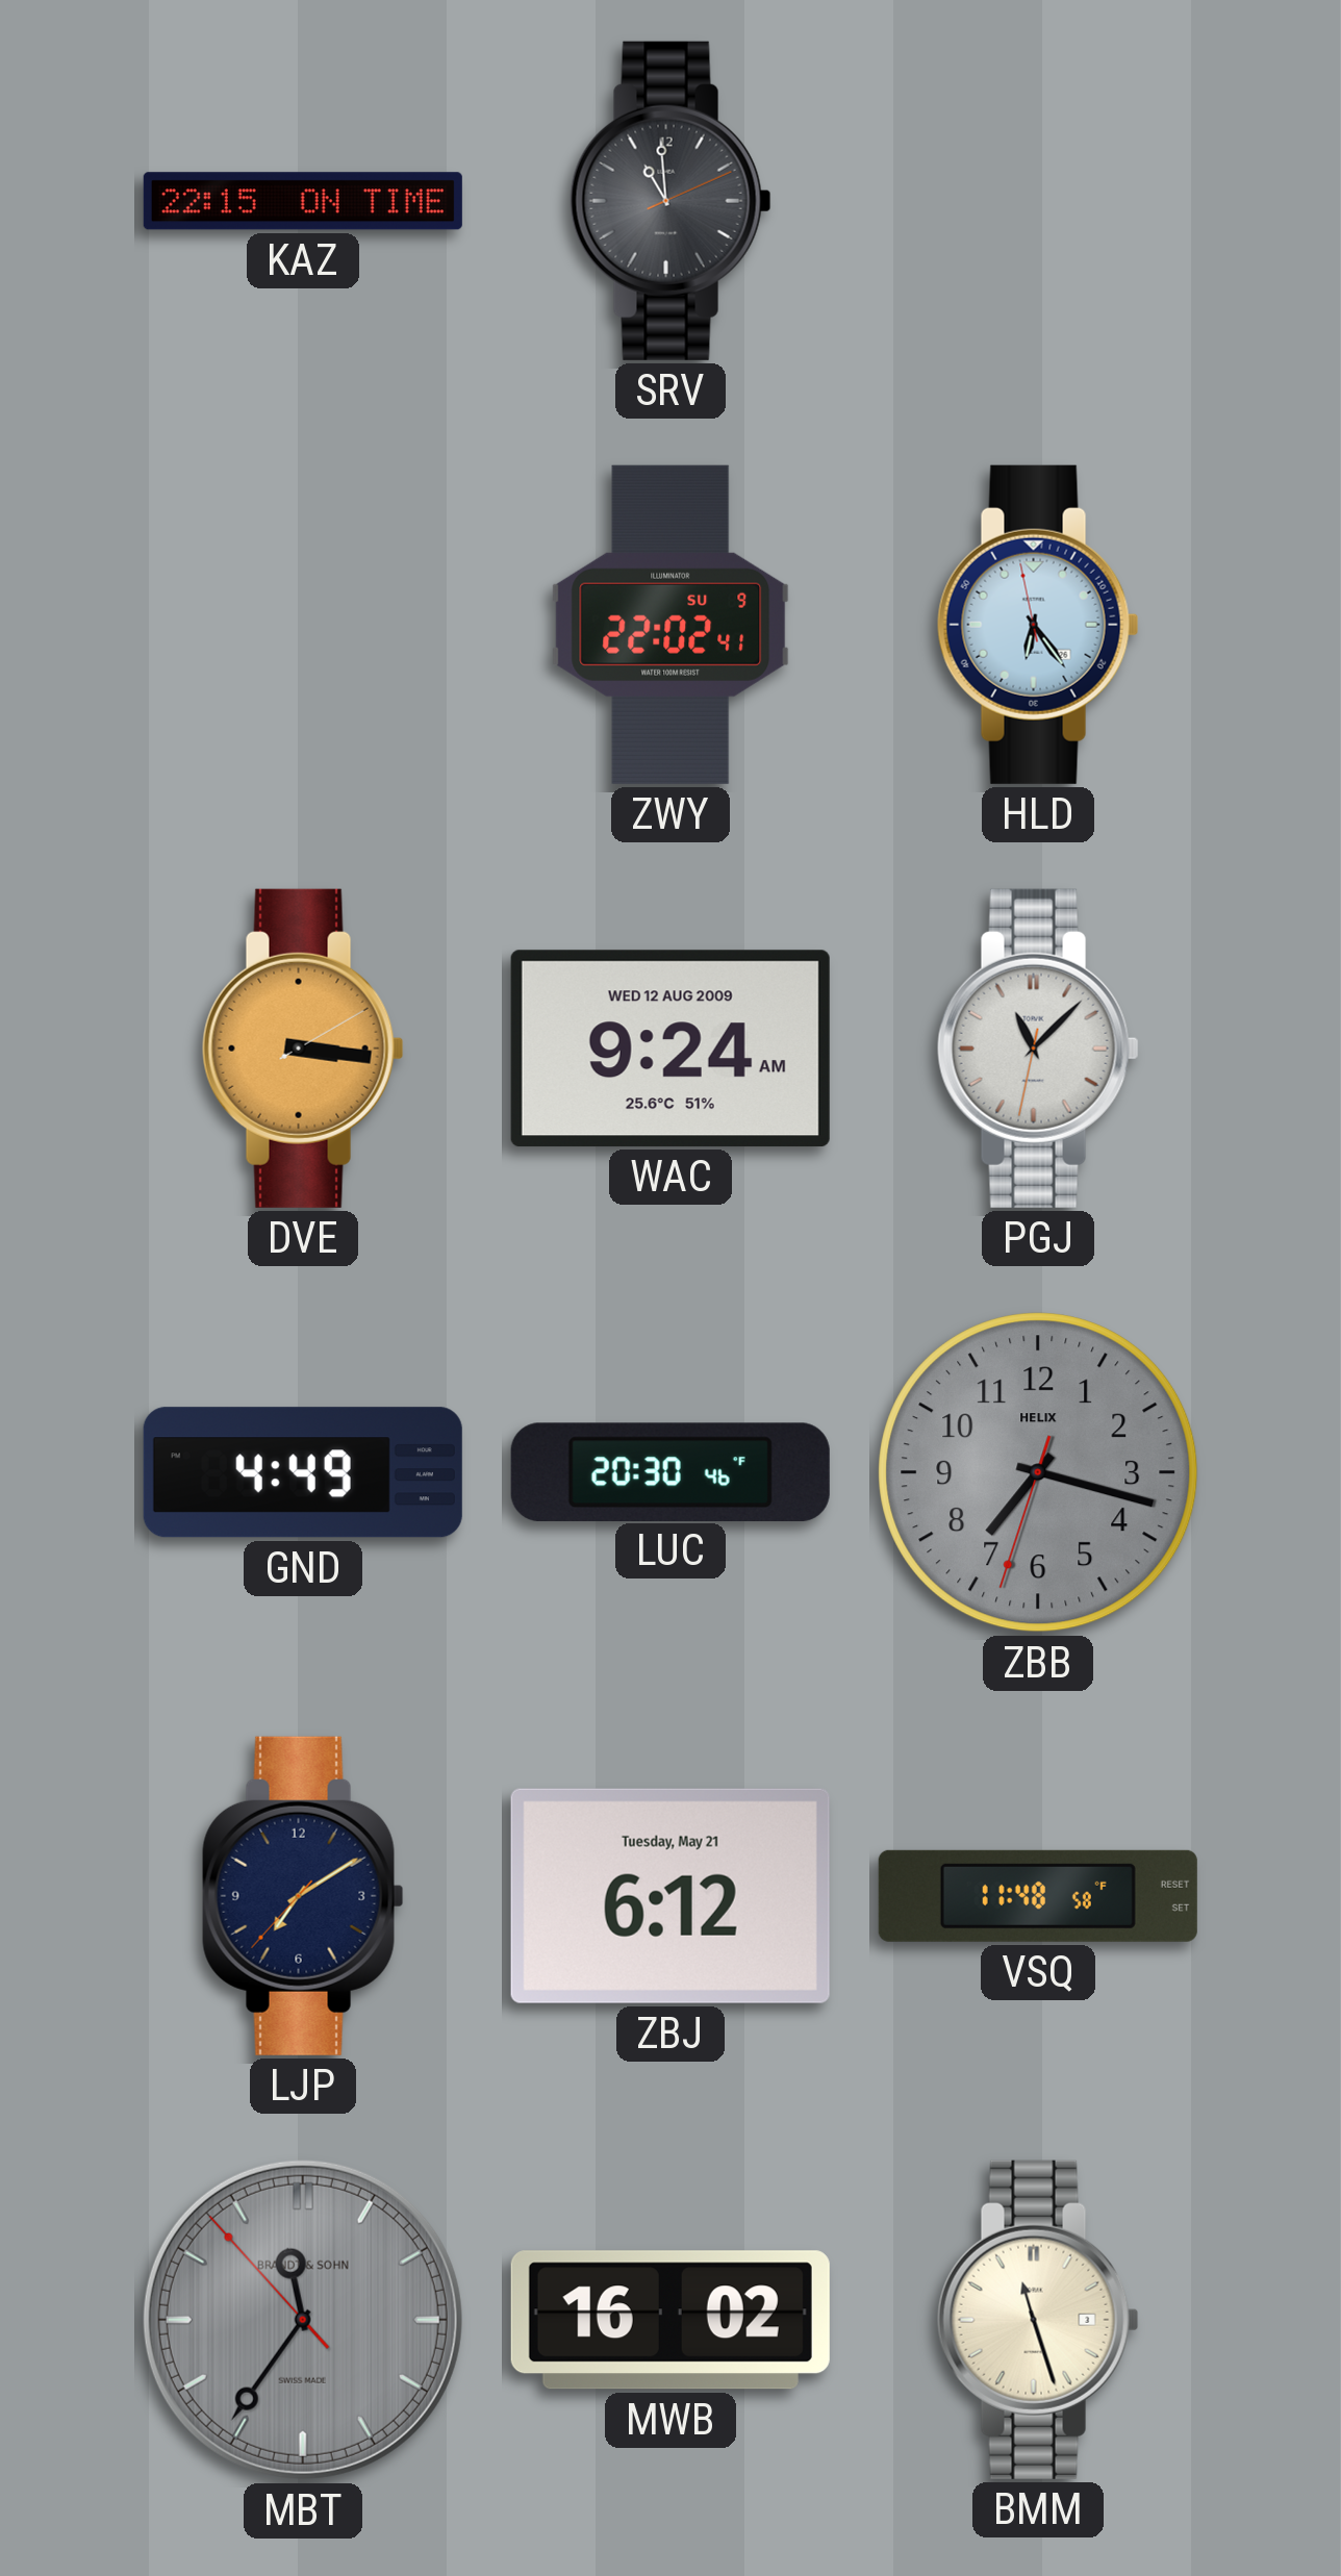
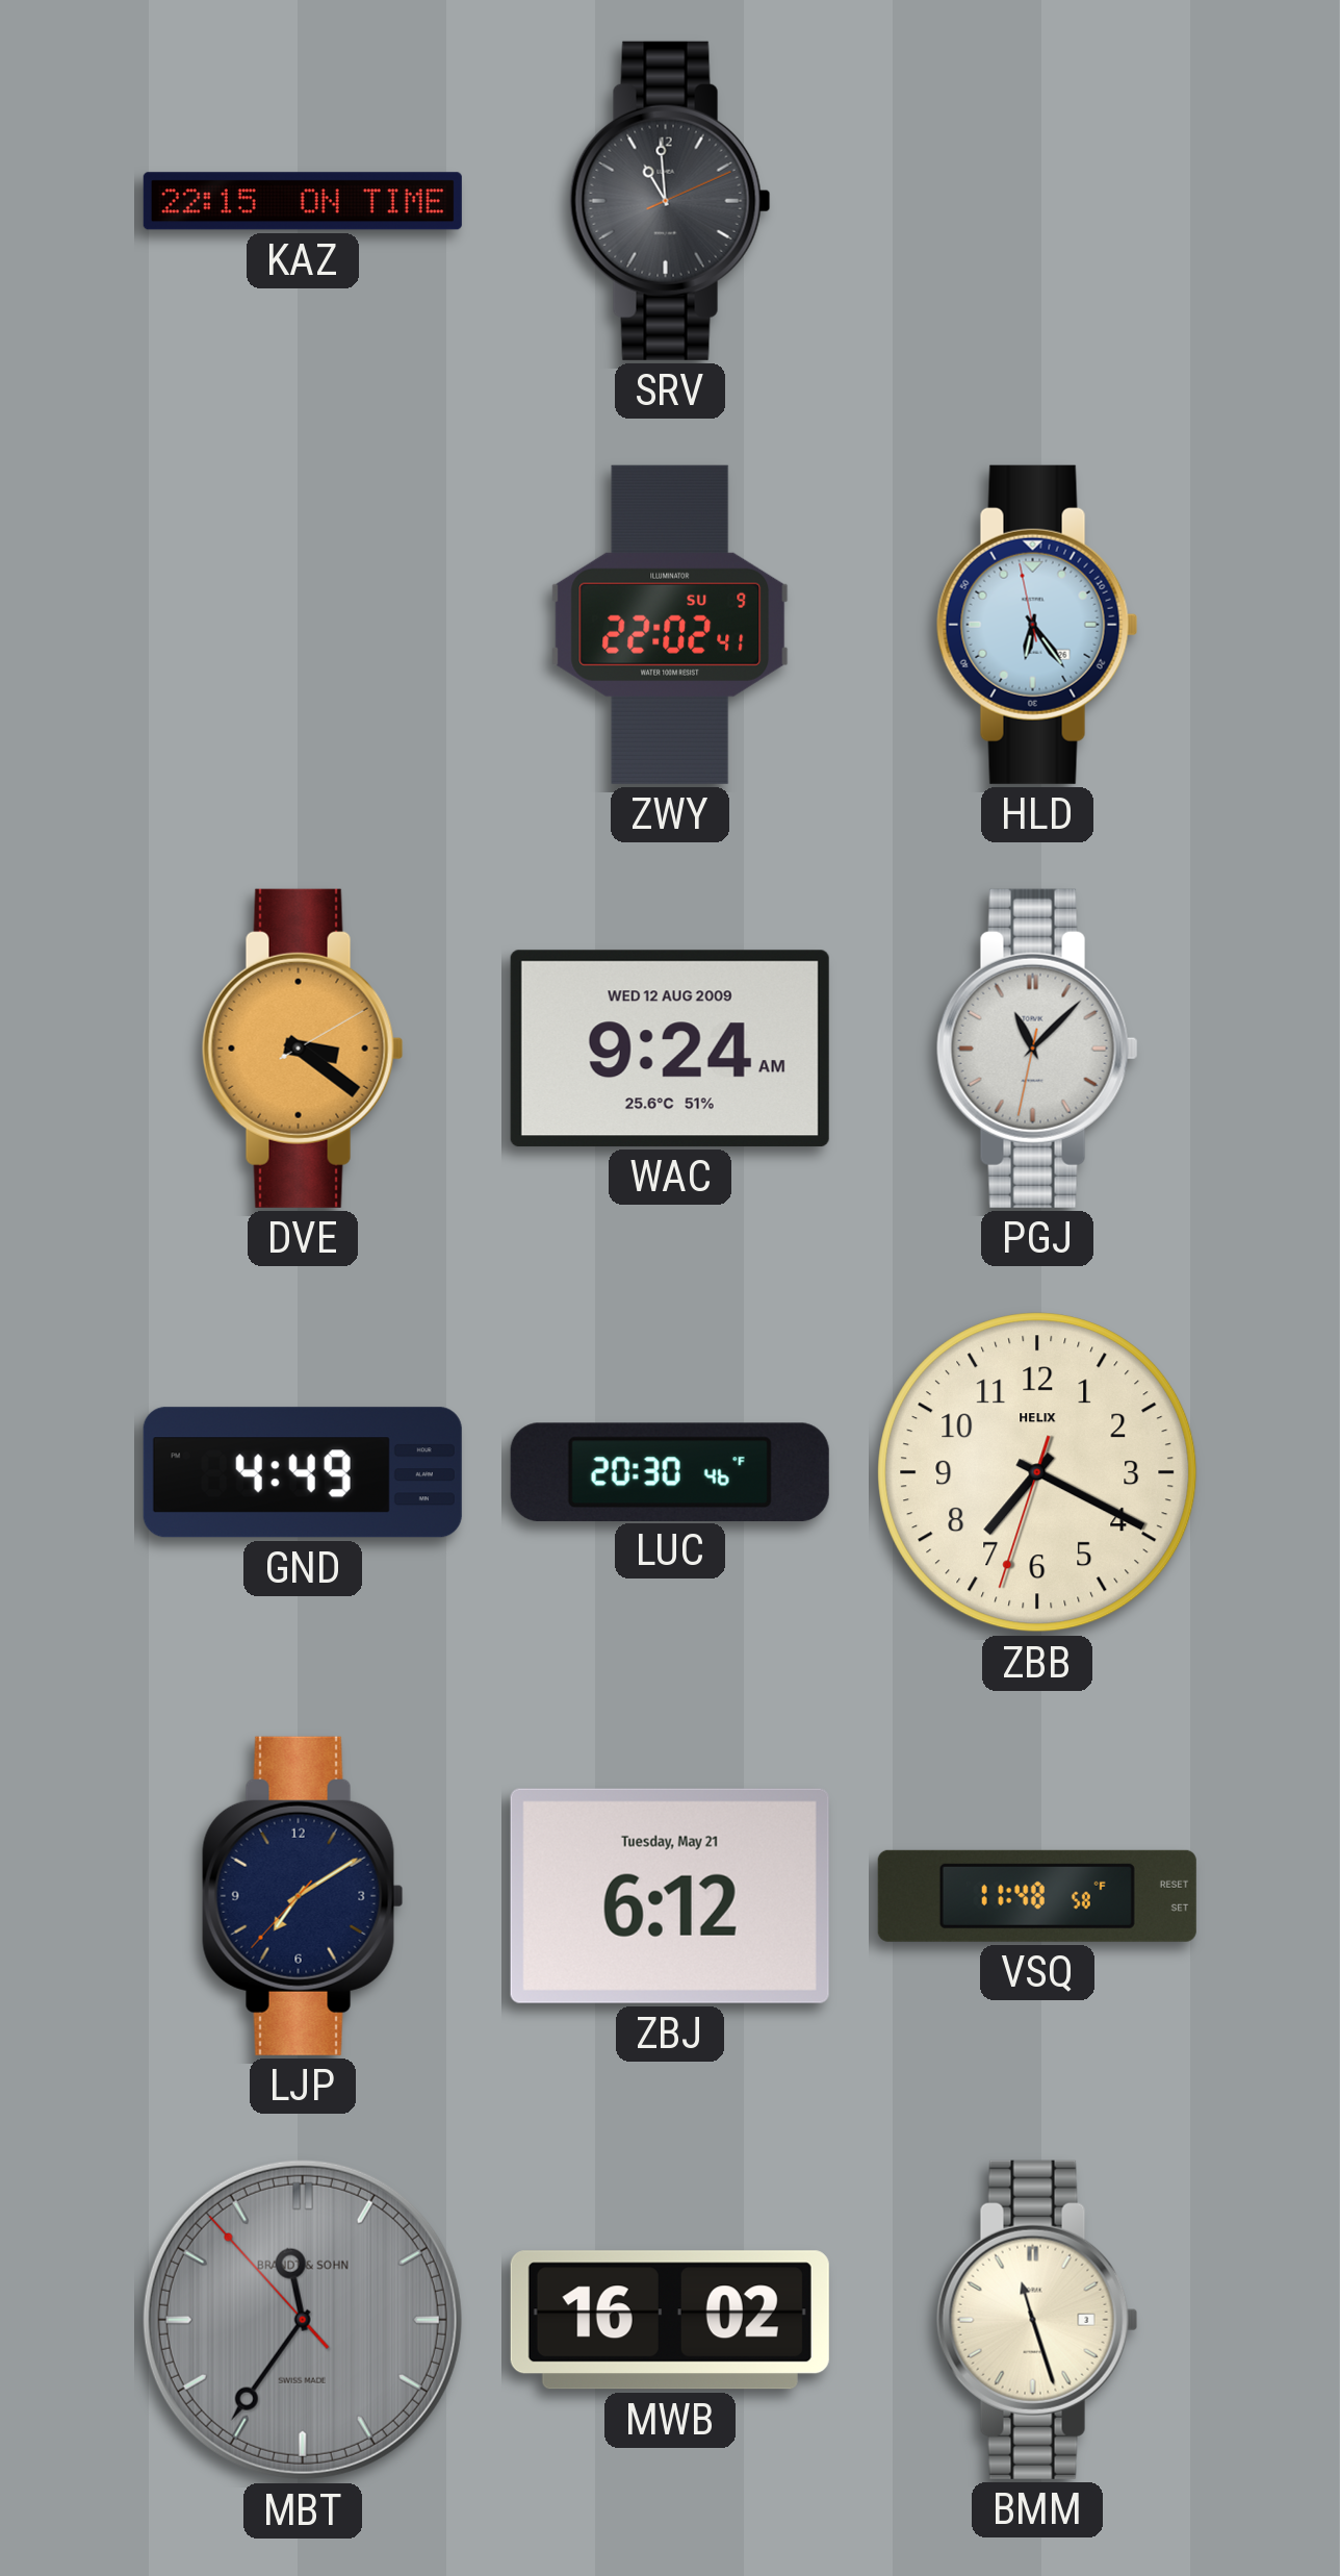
DVE: 3:16 -> 3:21 (303, 1049)
ZBB: 7:17 -> 7:19 (1037, 1472)
ZBB dial: grey -> cream (1037, 1472)
